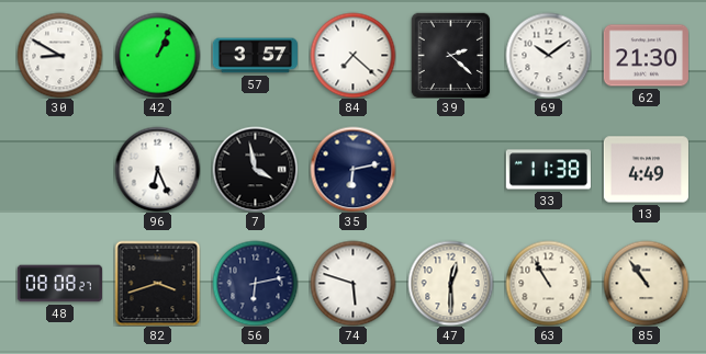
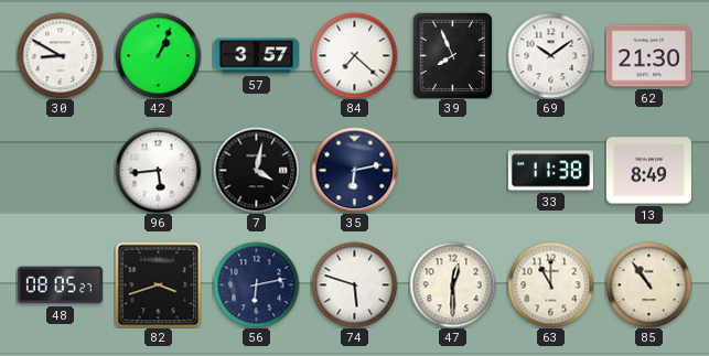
39: 2:22 -> 7:56 (453, 55)
96: 6:26 -> 5:44 (158, 170)
7: 3:58 -> 4:02 (256, 170)
13: 4:49 -> 8:49 (648, 171)
48: 08:08 -> 08:05 (60, 285)
63: 10:55 -> 11:00 (550, 284)
